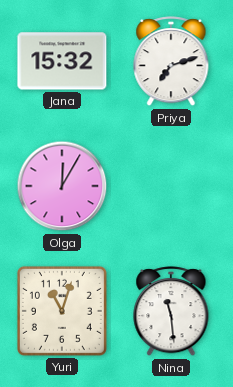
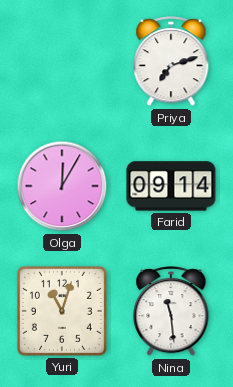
Jana: 15:32 -> none (62, 61)
Farid: none -> 09:14 (171, 186)
